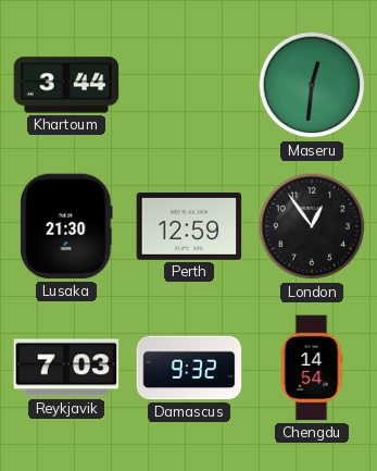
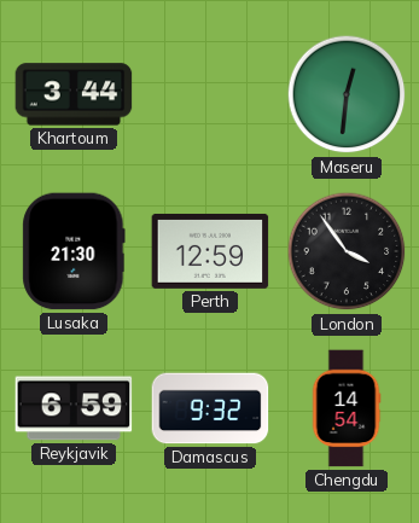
London: 12:54 -> 3:54 (347, 251)
Reykjavik: 7:03 -> 6:59 (74, 408)
